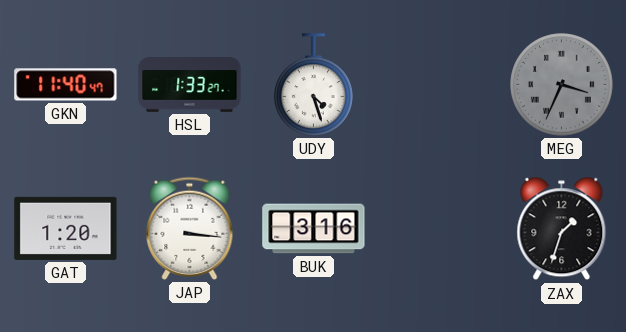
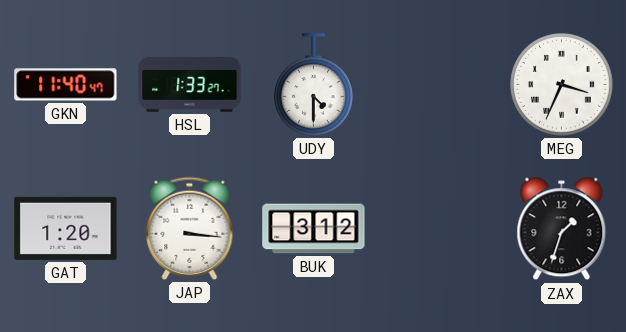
UDY: 4:27 -> 4:30 (314, 85)
MEG dial: grey -> white (562, 85)
BUK: 3:16 -> 3:12 (314, 229)
